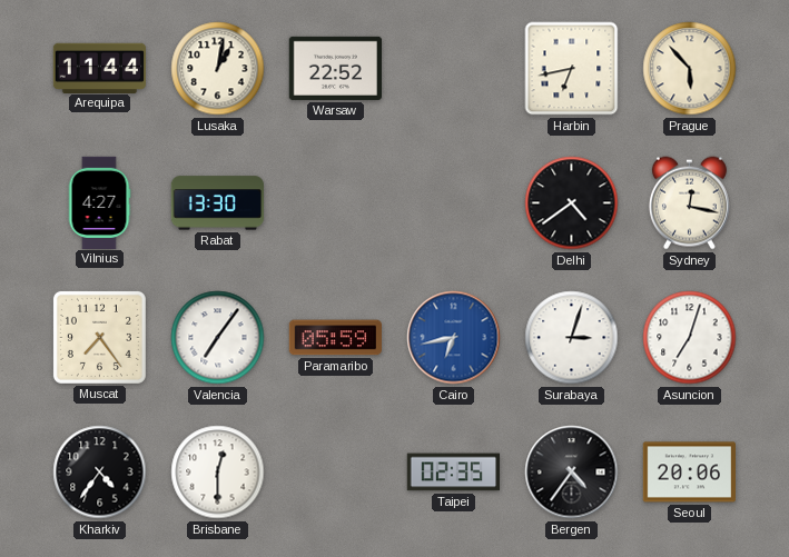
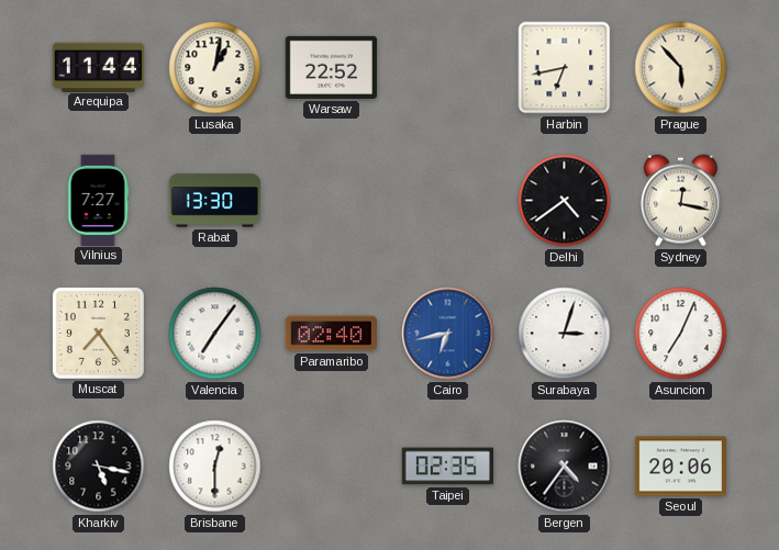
Vilnius: 4:27 -> 7:27 (98, 200)
Paramaribo: 05:59 -> 02:40 (331, 334)
Asuncion: 7:03 -> 7:04 (681, 334)
Kharkiv: 4:36 -> 5:17 (99, 467)
